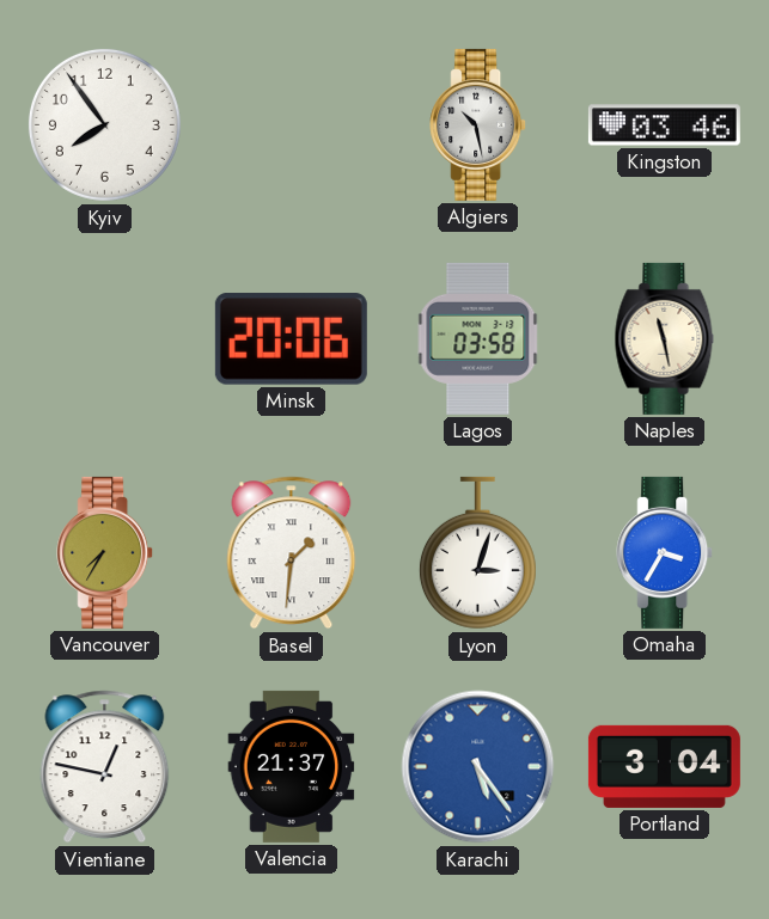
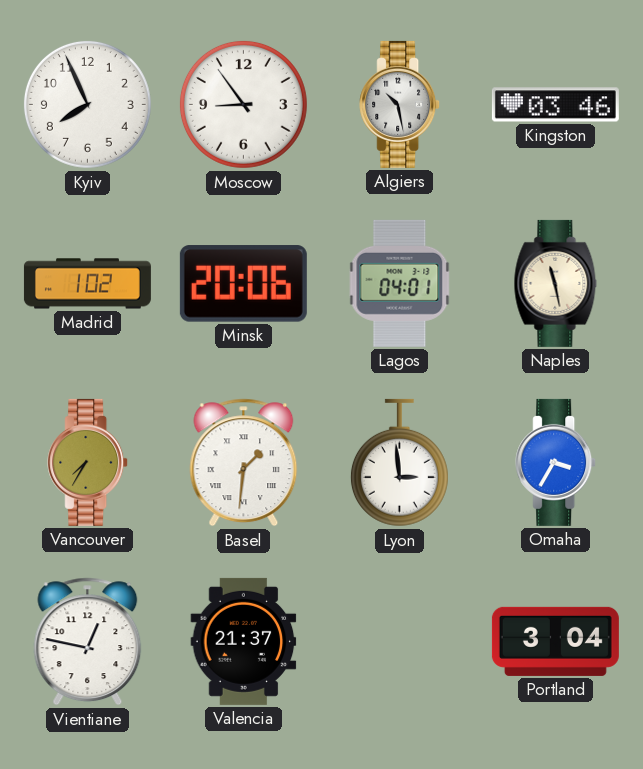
Kyiv: 7:54 -> 7:56 (87, 104)
Moscow: none -> 8:54 (243, 104)
Madrid: none -> 1:02 (87, 284)
Lagos: 03:58 -> 04:01 (400, 283)
Lyon: 3:03 -> 2:59 (399, 463)
Karachi: 5:24 -> none (478, 767)
